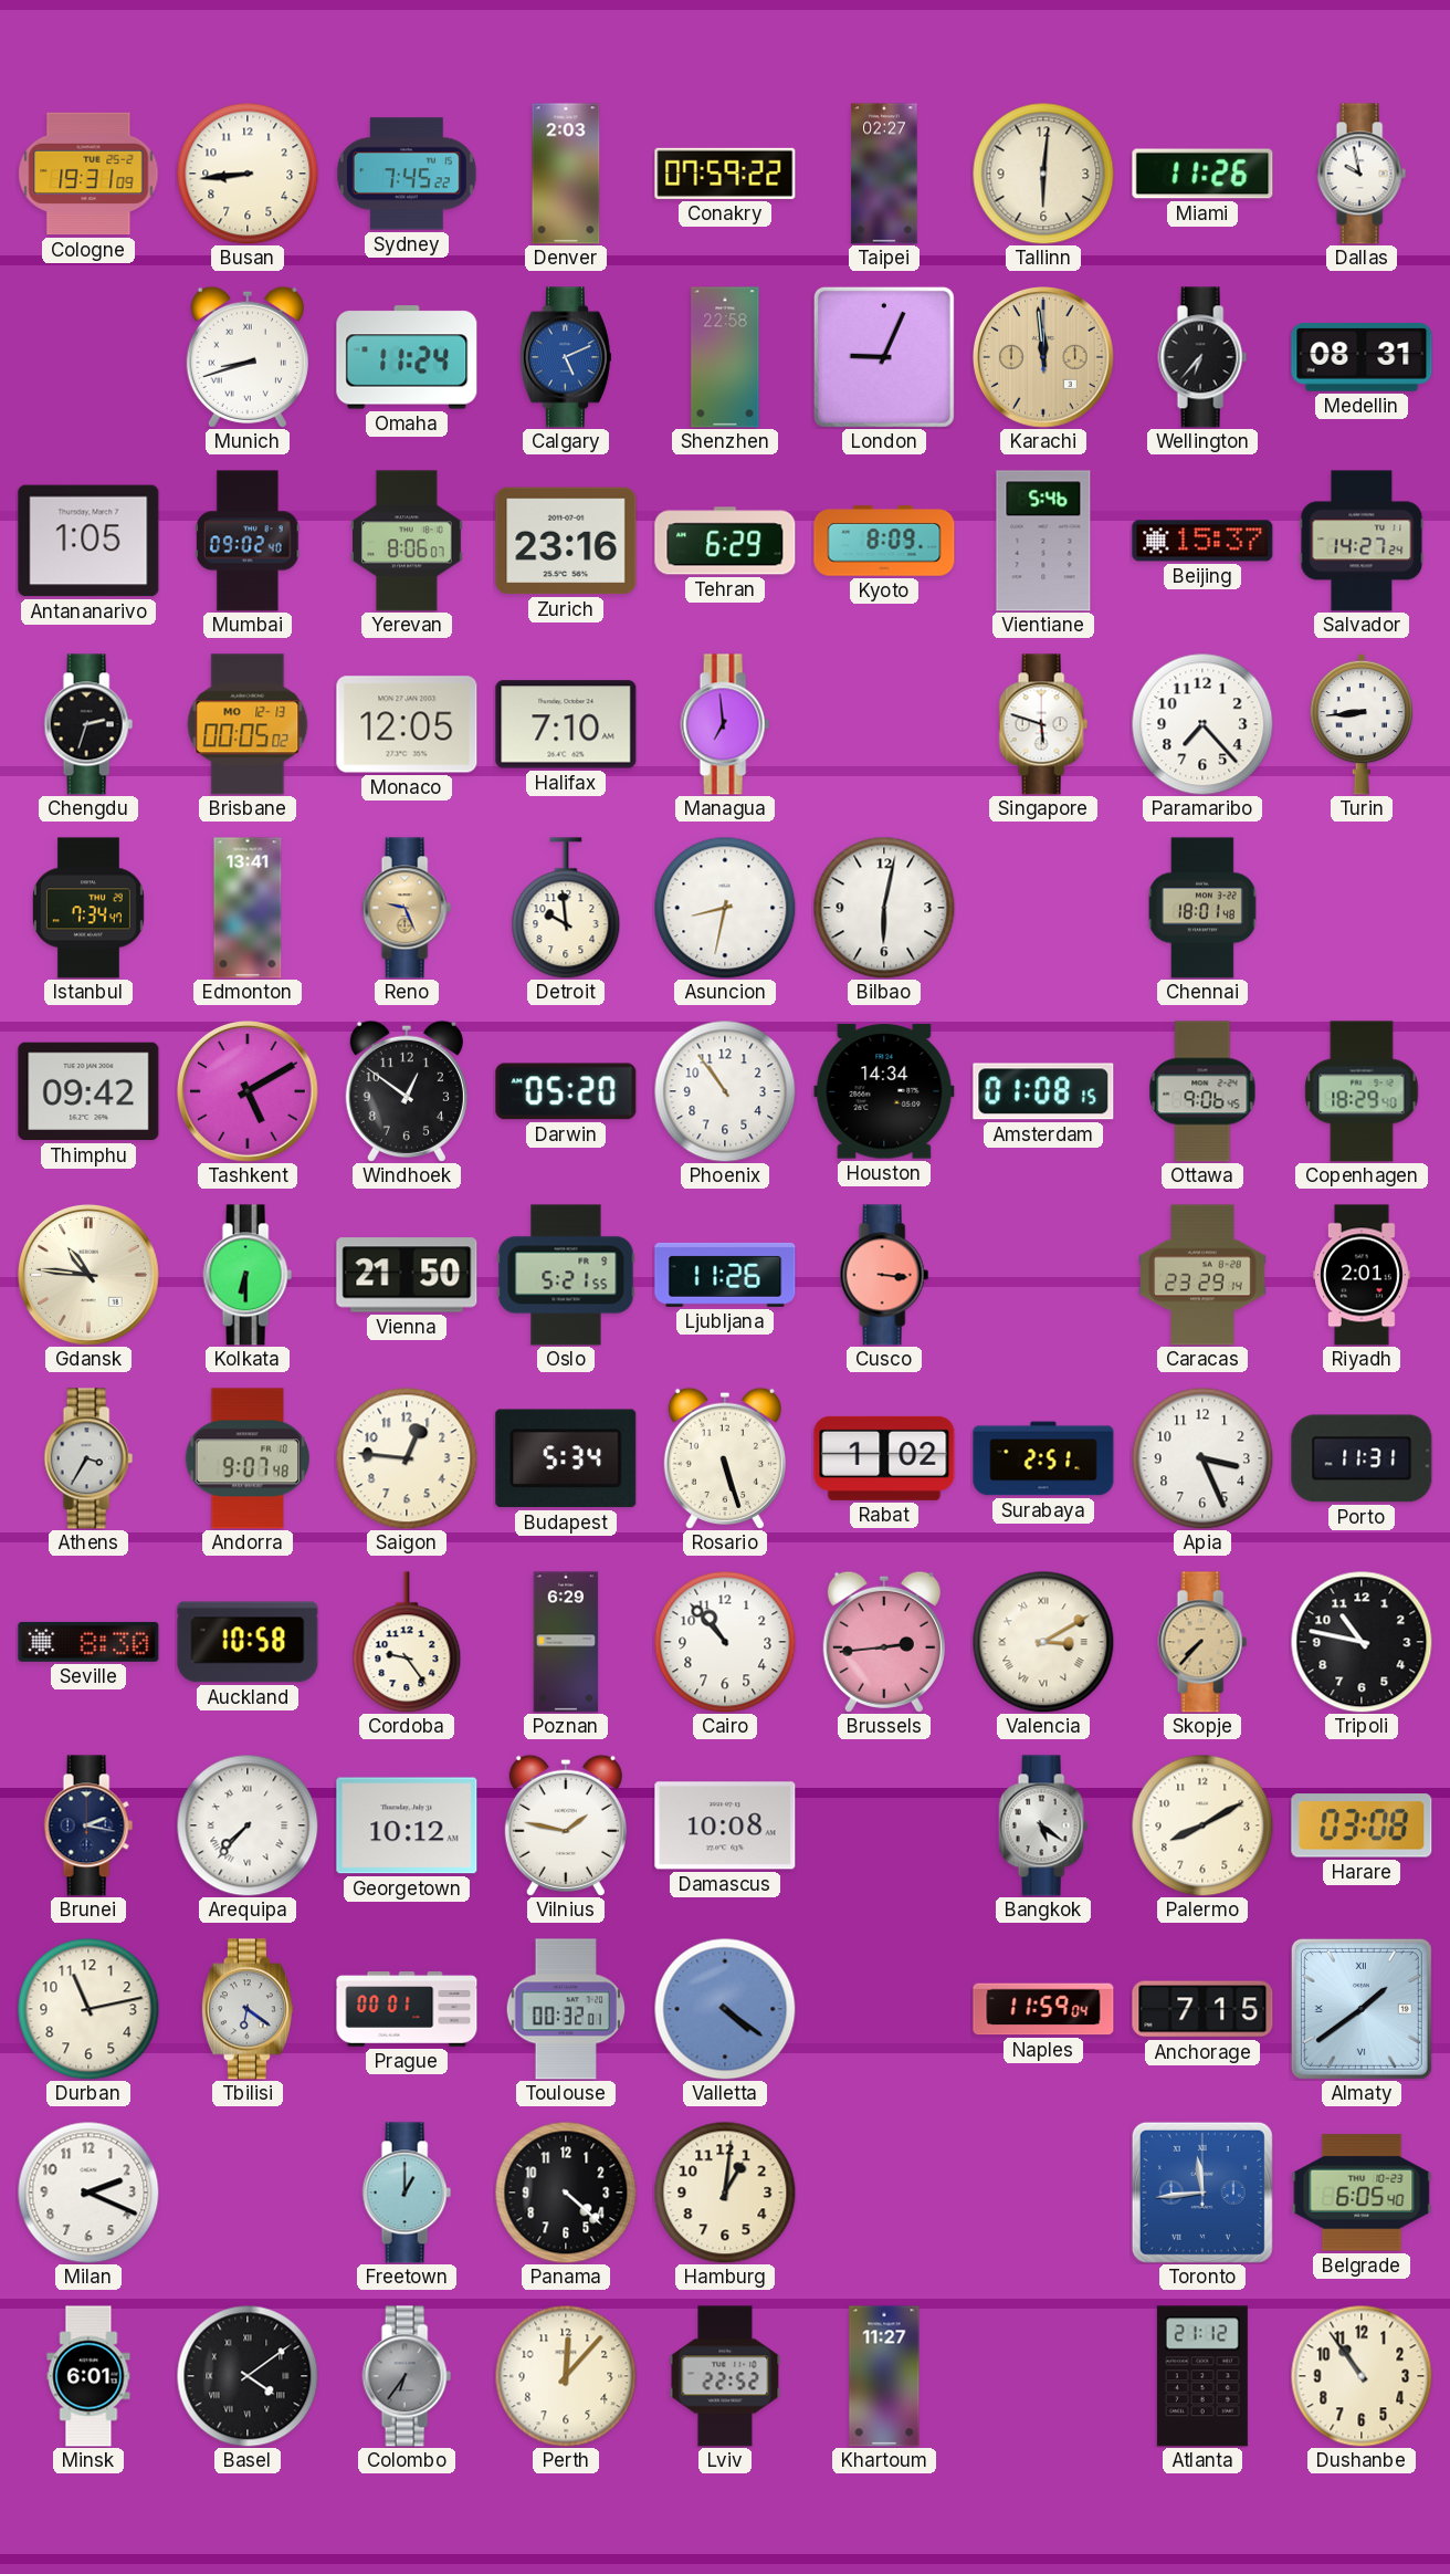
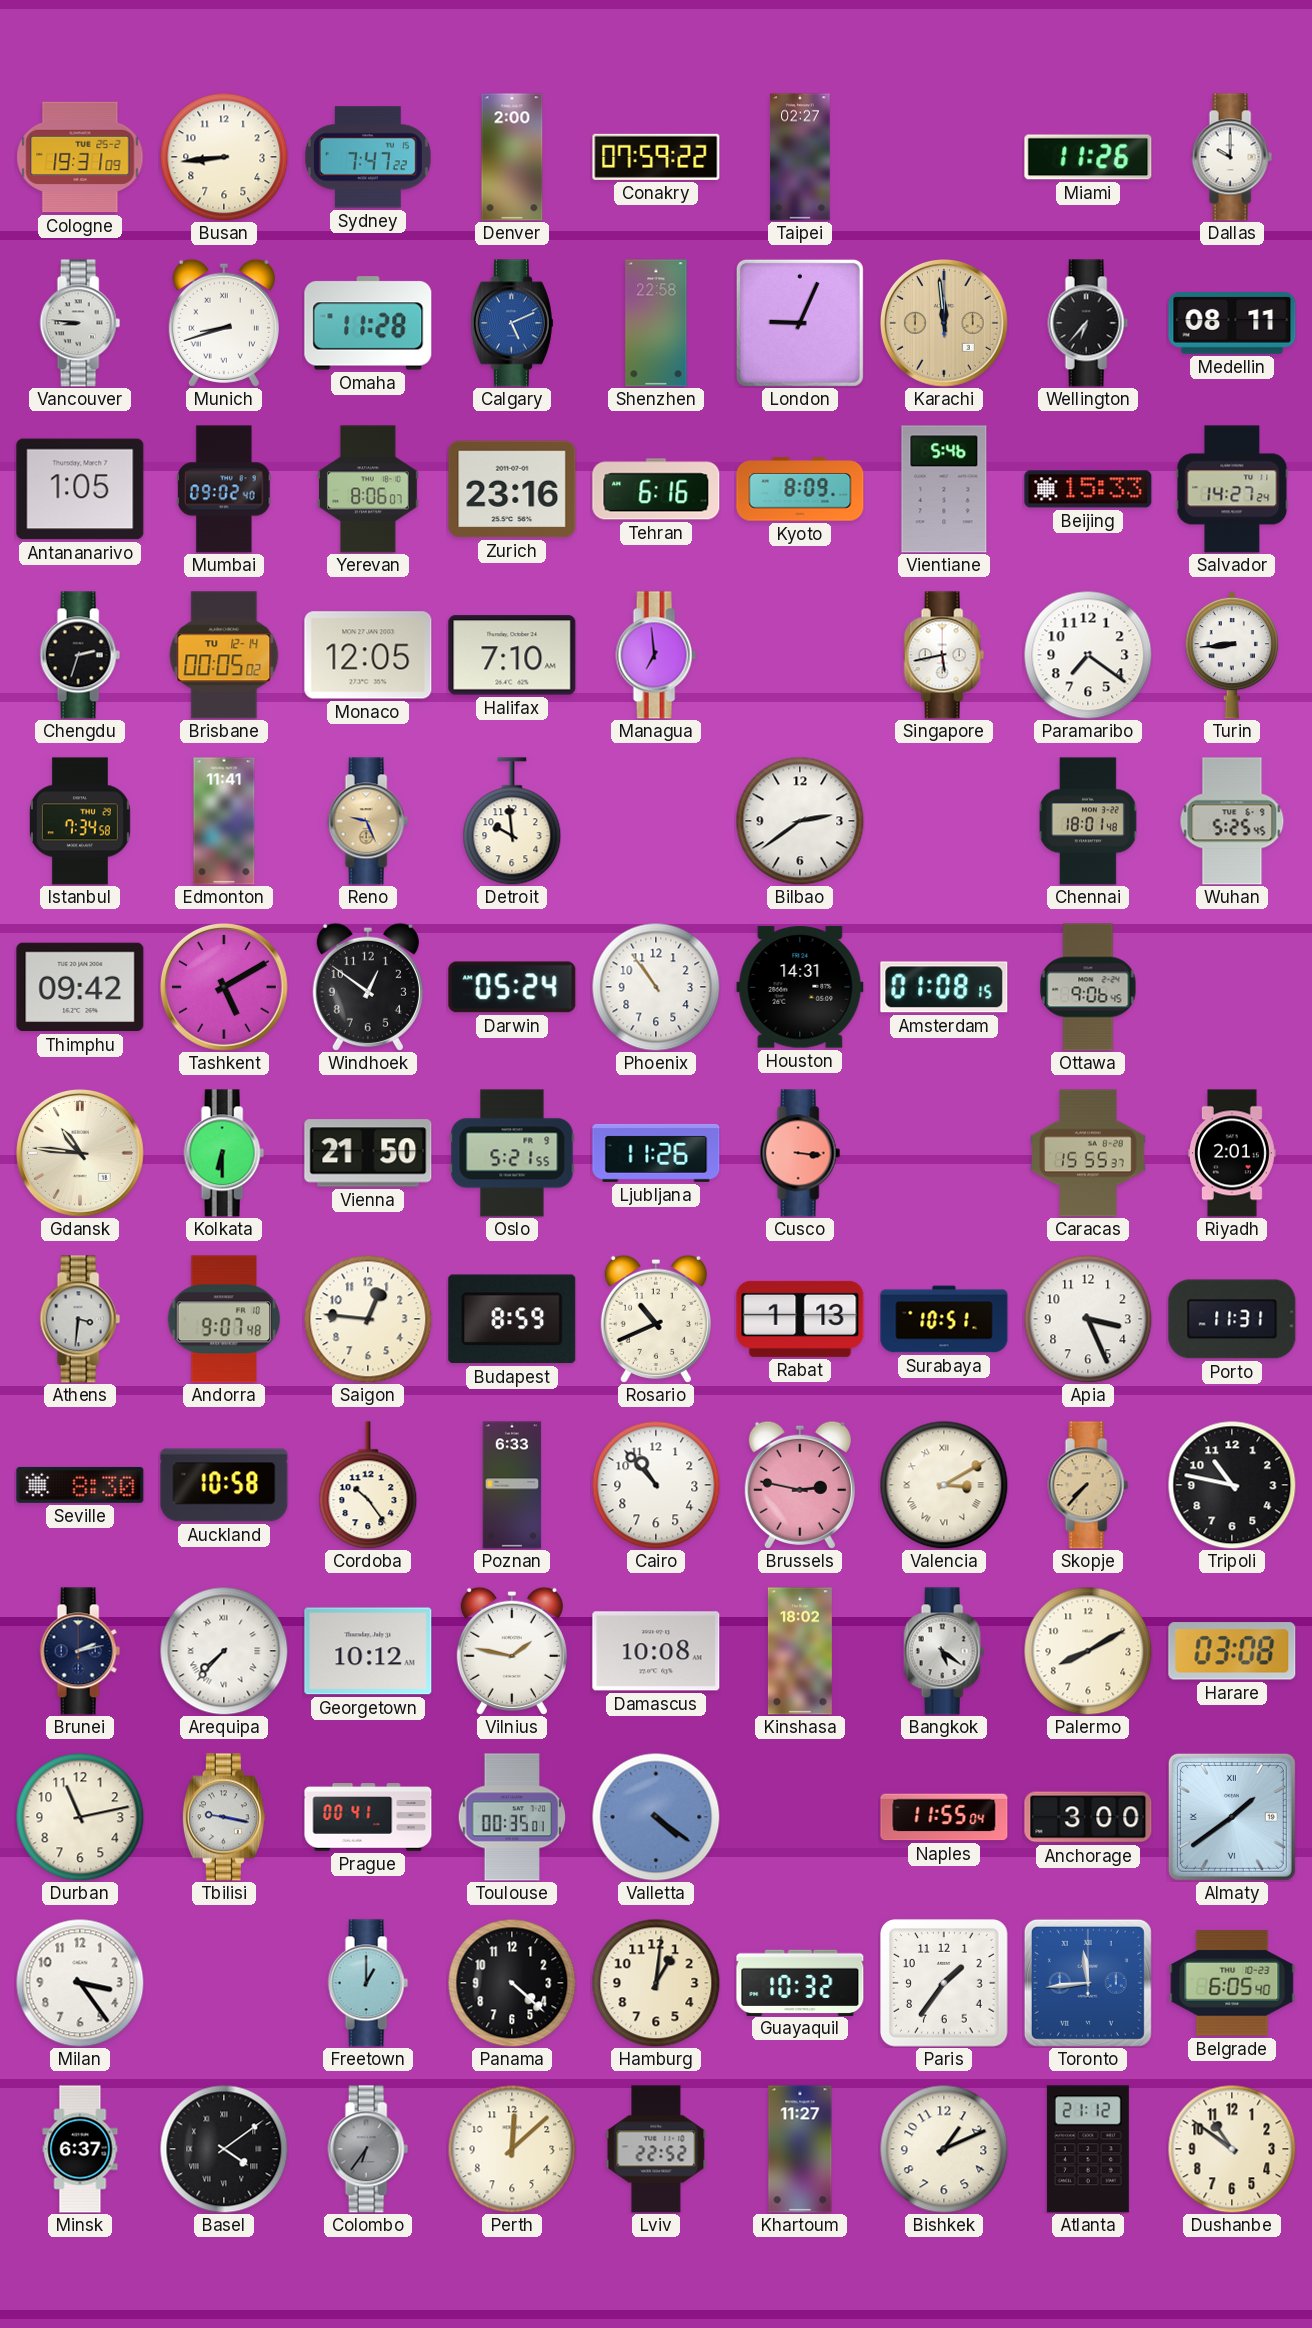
Sydney: 7:45 -> 7:47 (368, 157)
Denver: 2:03 -> 2:00 (512, 157)
Tallinn: 6:01 -> none (1043, 174)
Dallas: 9:58 -> 10:00 (1232, 157)
Vancouver: none -> 8:46 (80, 323)
Omaha: 11:24 -> 11:28 (368, 323)
Medellin: 08:31 -> 08:11 (1232, 323)
Tehran: 6:29 -> 6:16 (656, 489)
Beijing: 15:37 -> 15:33 (1088, 489)
Brisbane date: MO 12-13 -> TU 12-14 (224, 655)
Singapore: 5:48 -> 5:43 (944, 655)
Paramaribo: 7:23 -> 7:21 (1088, 655)
Istanbul: 7:34:47 -> 7:34:58 (80, 821)
Edmonton: 13:41 -> 11:41 (224, 821)
Asuncion: 8:32 -> none (725, 908)
Bilbao: 6:02 -> 2:39 (800, 821)
Wuhan: none -> 5:25 (1232, 821)
Darwin: 05:20 -> 05:24 (512, 987)
Houston: 14:34 -> 14:31 (800, 987)
Copenhagen: 18:29 -> none (1362, 1091)
Caracas: 23:29 -> 15:55 (1088, 1153)
Athens: 3:35 -> 3:31 (80, 1319)
Budapest: 5:34 -> 8:59 (512, 1319)
Rosario: 5:27 -> 10:41 (656, 1319)
Rabat: 1:02 -> 1:13 (800, 1319)
Surabaya: 2:51 -> 10:51 (944, 1319)
Cordoba: 9:24 -> 10:24 (368, 1485)
Poznan: 6:29 -> 6:33 (512, 1485)
Brussels: 2:44 -> 2:47 (800, 1485)
Brunei: 2:17 -> 2:13 (80, 1651)
Kinshasa: none -> 18:02 (800, 1651)
Tbilisi: 6:21 -> 9:17 (224, 1817)
Prague: 00:01 -> 00:41 (368, 1817)
Toulouse: 00:32 -> 00:35 (512, 1817)
Naples: 11:59 -> 11:55 (944, 1817)
Anchorage: 7:15 -> 3:00 (1088, 1817)
Milan: 2:19 -> 3:24 (80, 1983)
Guayaquil: none -> 10:32 (800, 1982)
Paris: none -> 1:36 (945, 1984)
Minsk: 6:01 -> 6:37 (80, 2149)
Perth: 12:07 -> 12:08 (512, 2149)
Bishkek: none -> 1:11 (944, 2149)
Dushanbe: 10:54 -> 10:51 (1232, 2149)
